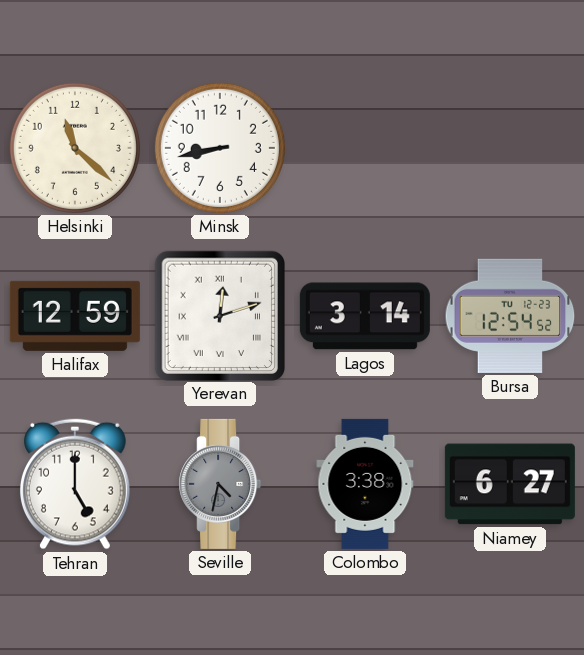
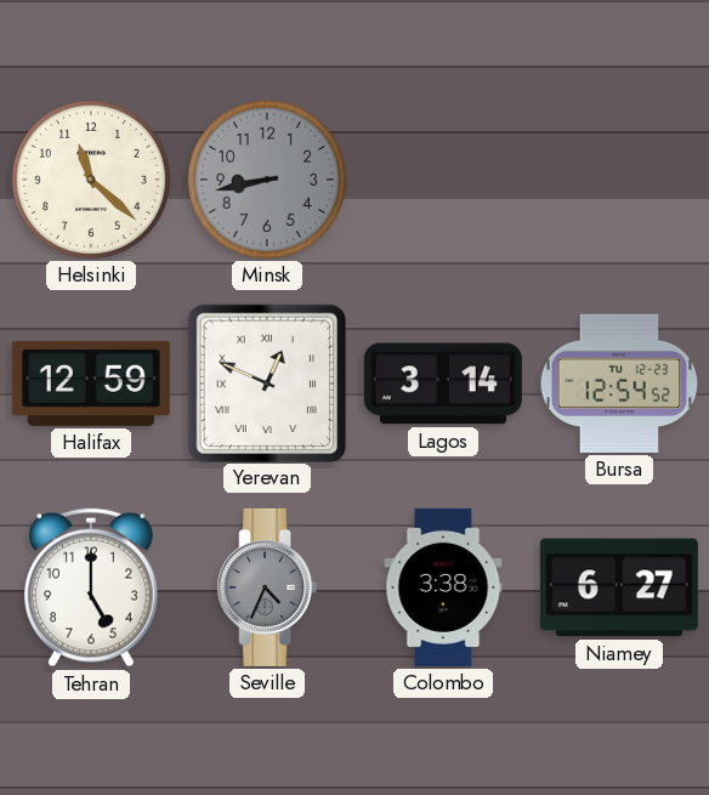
Minsk dial: white -> grey (267, 180)
Yerevan: 12:12 -> 12:49 (266, 382)
Seville: 4:32 -> 4:34 (267, 587)
